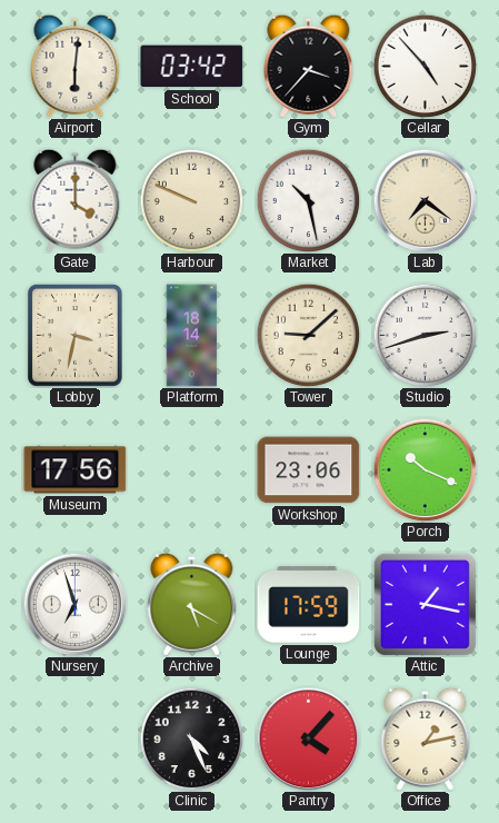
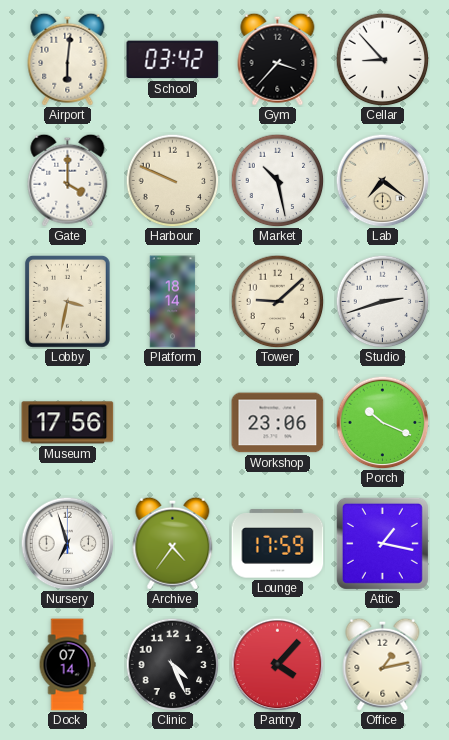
Cellar: 4:53 -> 8:53 (382, 59)
Archive: 5:20 -> 4:36 (173, 543)
Dock: none -> 07:14 (67, 665)
